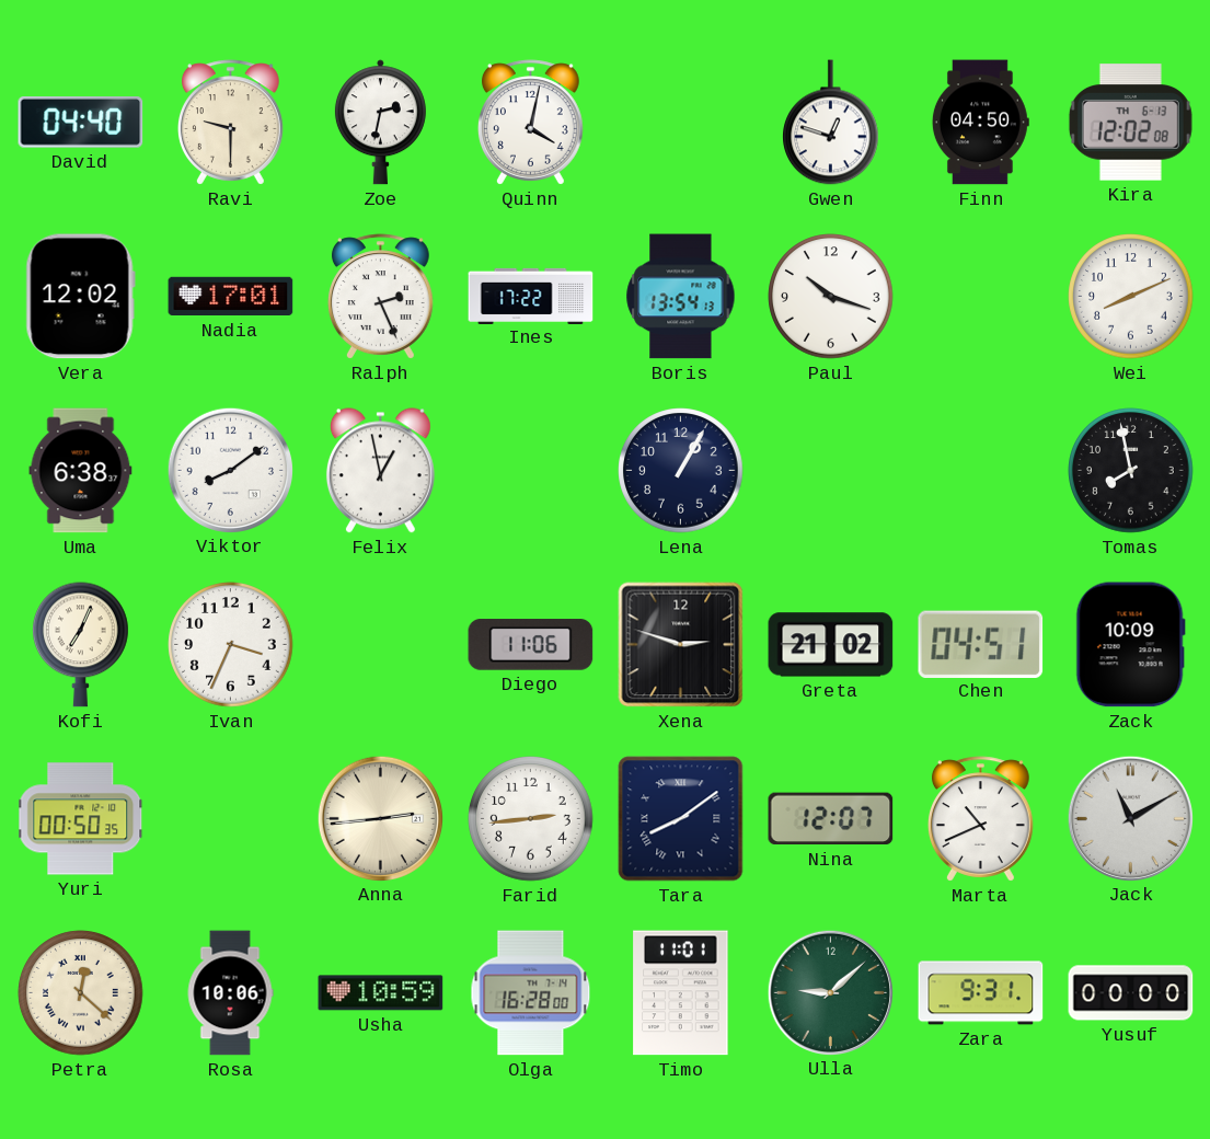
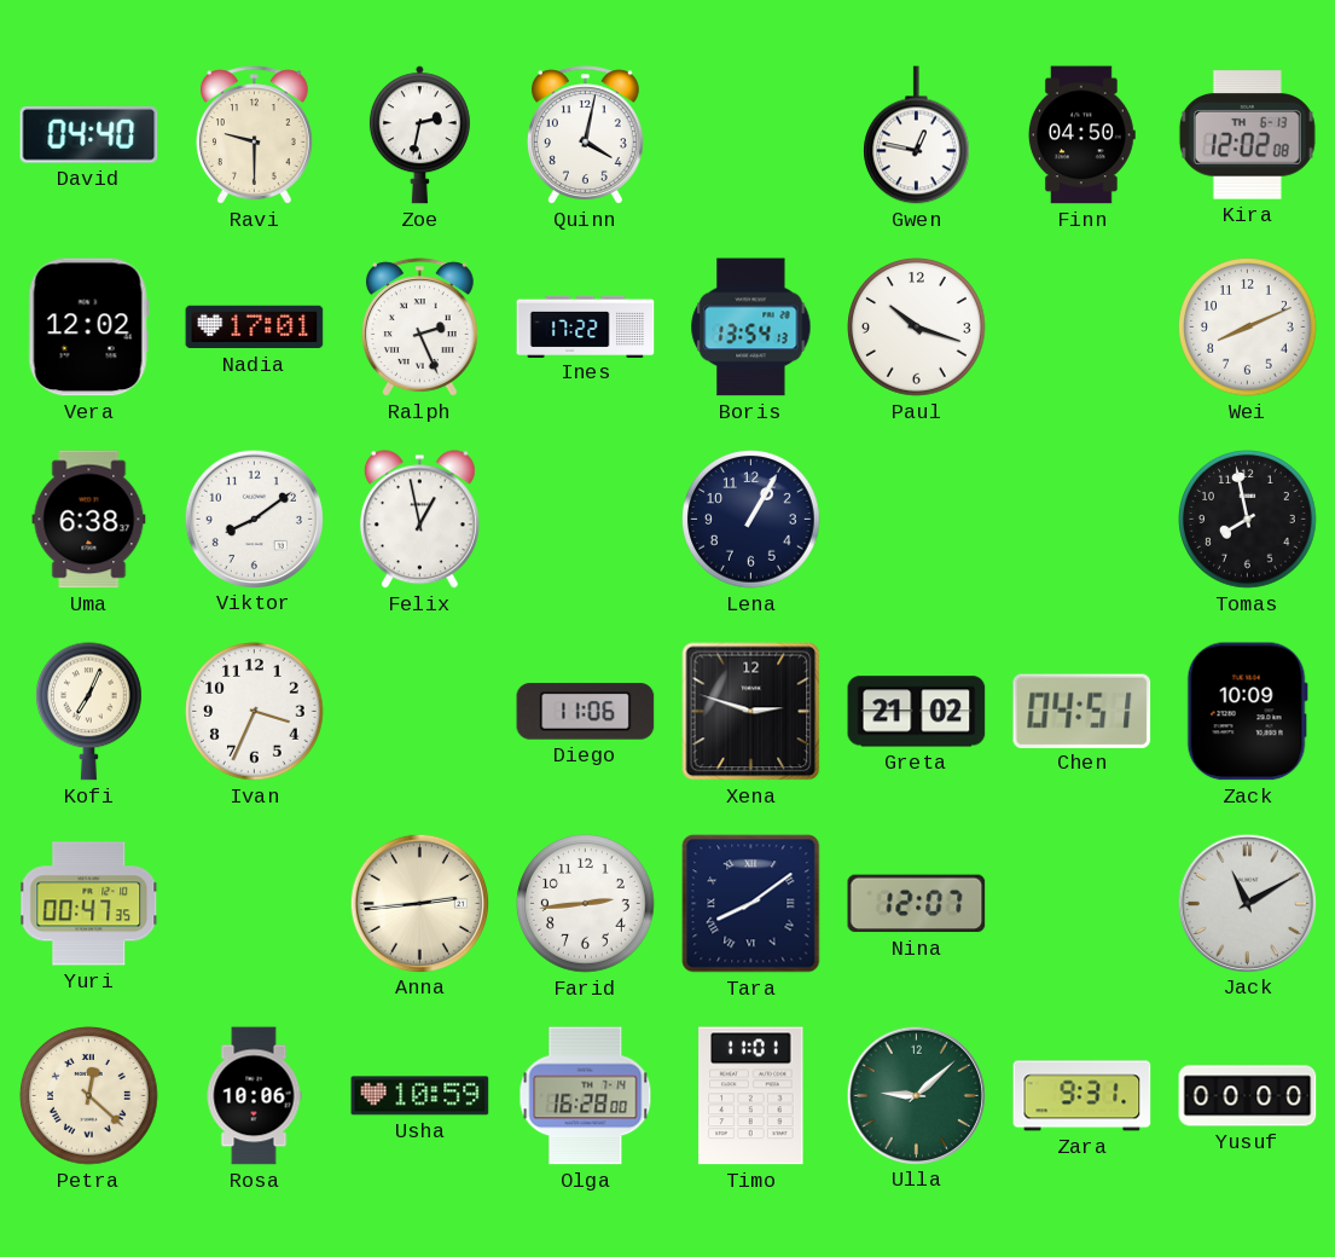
Gwen: 12:48 -> 12:47 (917, 135)
Yuri: 00:50 -> 00:47 (89, 904)
Marta: 10:41 -> none (980, 819)
